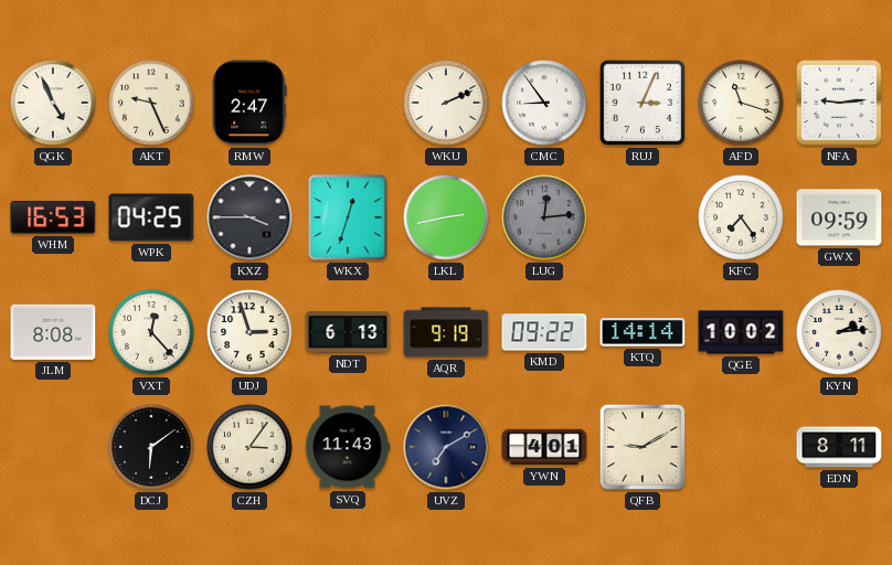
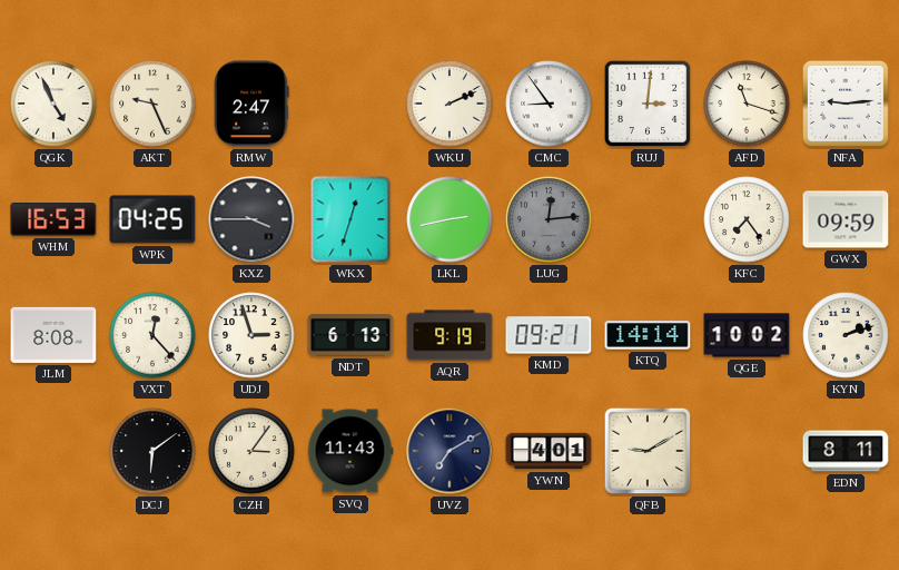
RUJ: 3:04 -> 3:01 (648, 104)
KMD: 09:22 -> 09:21 (549, 335)
KYN: 2:14 -> 2:12 (846, 335)
